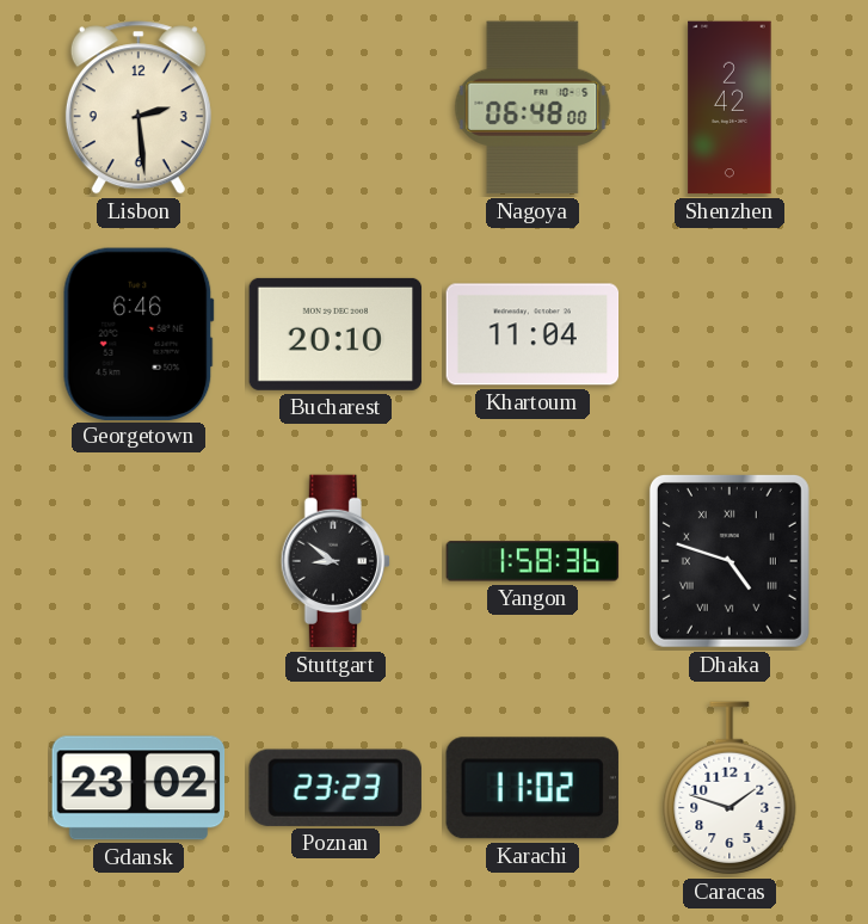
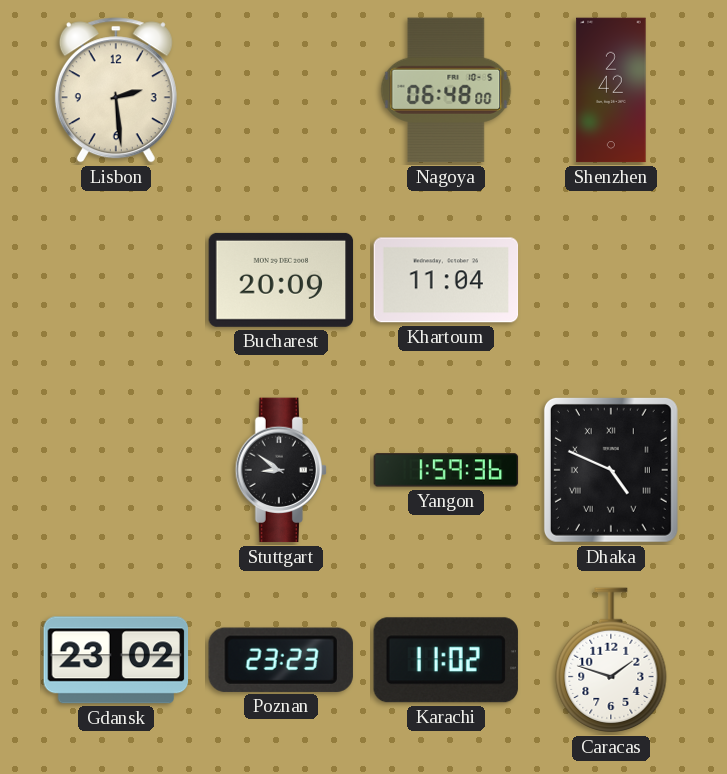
Georgetown: 6:46 -> none (138, 333)
Bucharest: 20:10 -> 20:09 (281, 280)
Yangon: 1:58 -> 1:59 (446, 470)
Dhaka: 4:48 -> 4:49 (611, 470)
